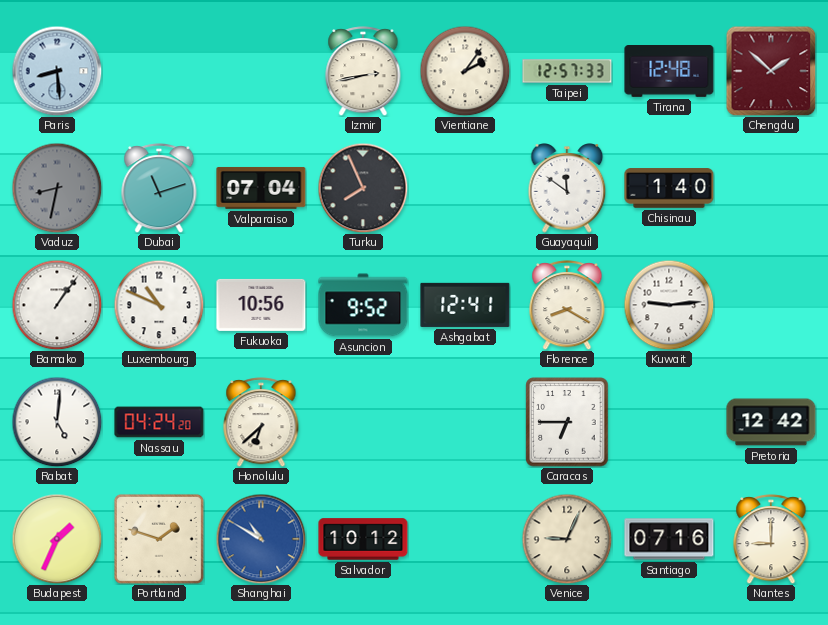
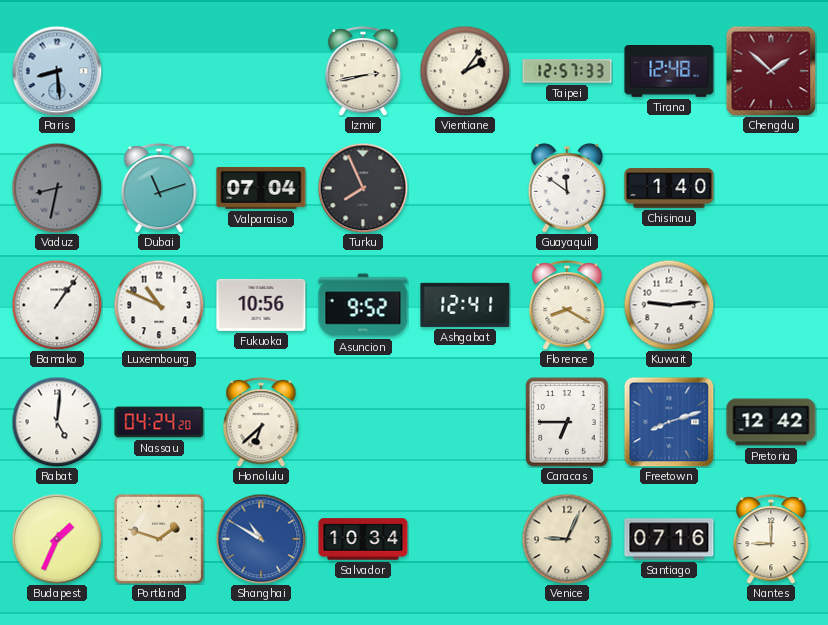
Freetown: none -> 8:12 (669, 422)
Salvador: 10:12 -> 10:34 (363, 539)
